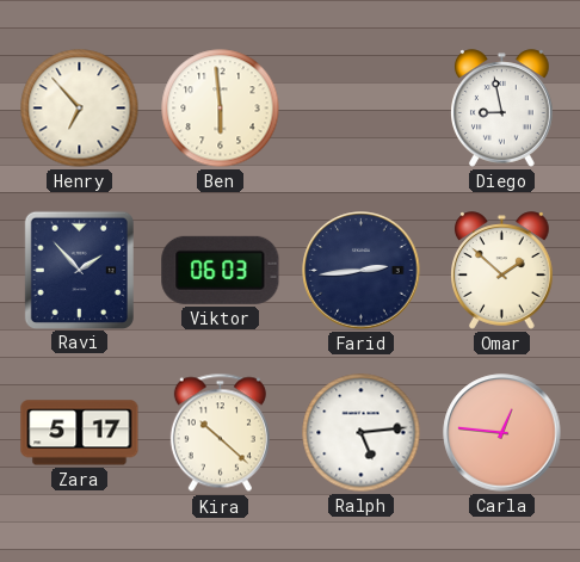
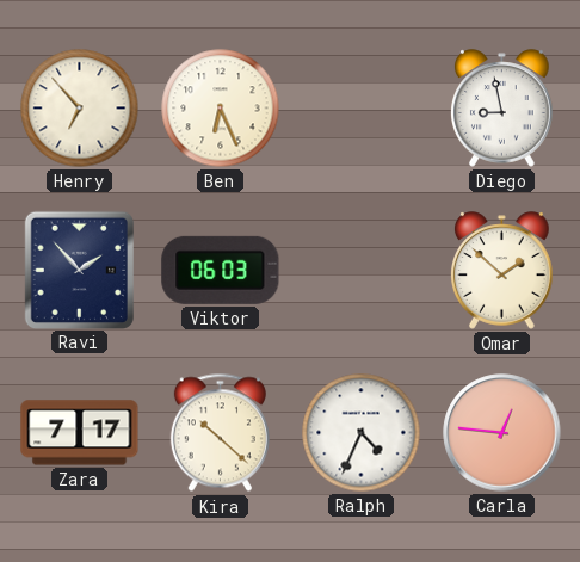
Ben: 5:59 -> 6:26 (221, 109)
Farid: 2:44 -> none (362, 271)
Zara: 5:17 -> 7:17 (80, 433)
Ralph: 5:14 -> 4:34 (362, 433)
